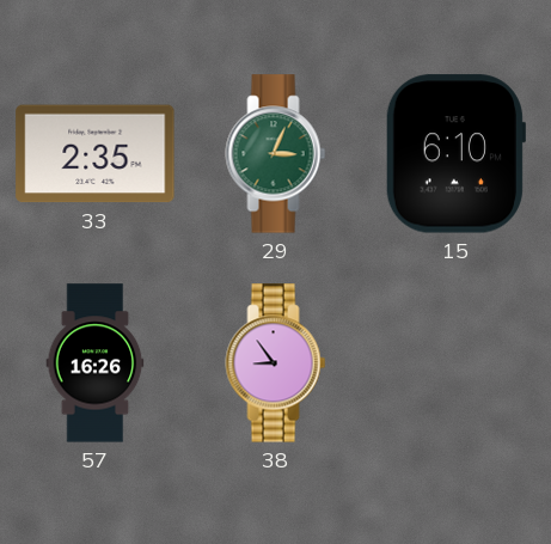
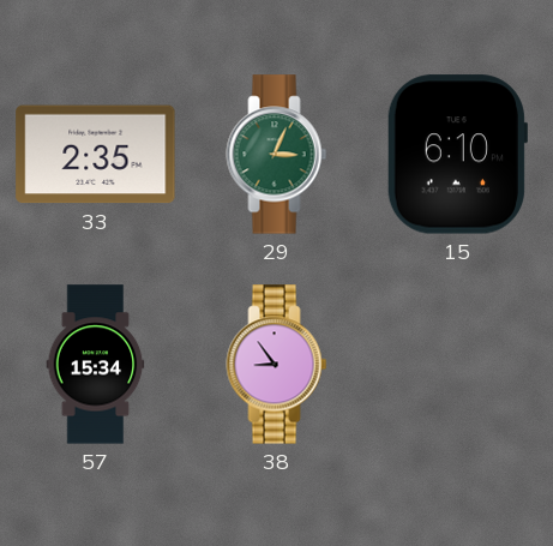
57: 16:26 -> 15:34 (96, 365)
